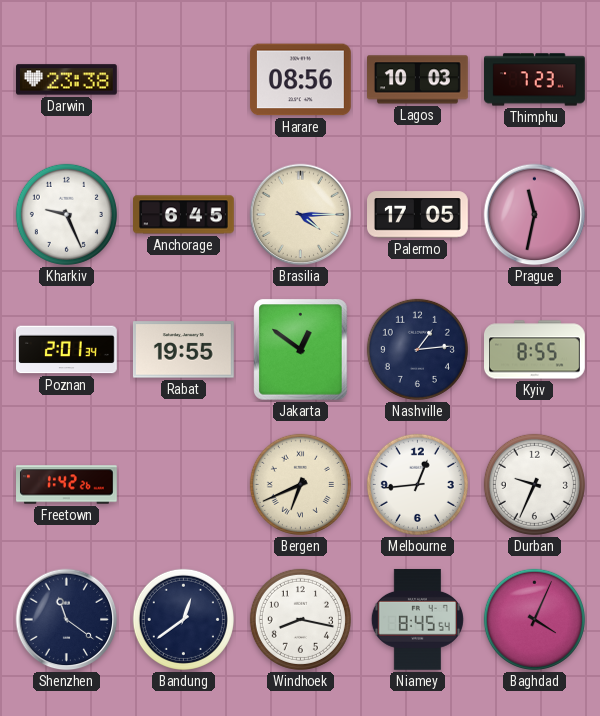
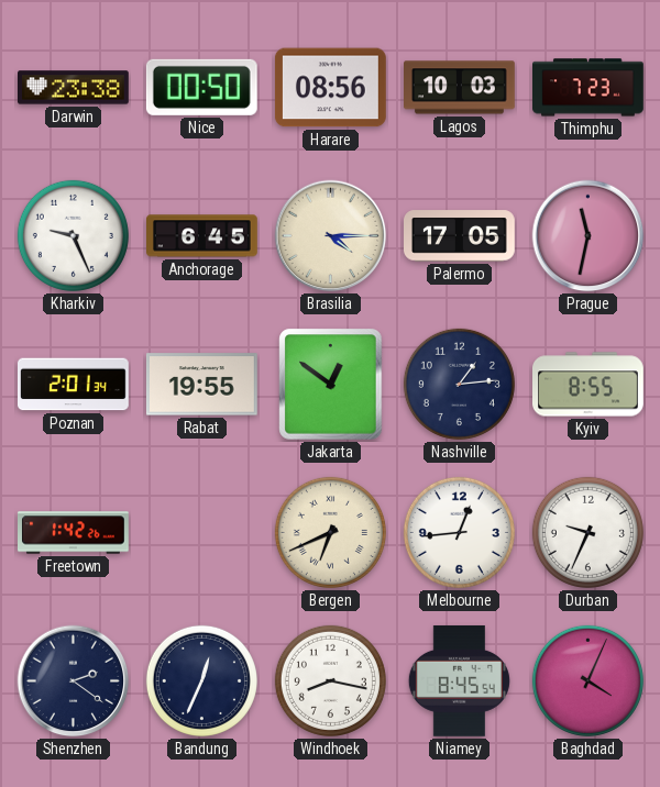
Nice: none -> 00:50 (201, 87)
Shenzhen: 11:21 -> 2:21 (74, 681)
Bandung: 12:39 -> 12:34 (201, 680)
